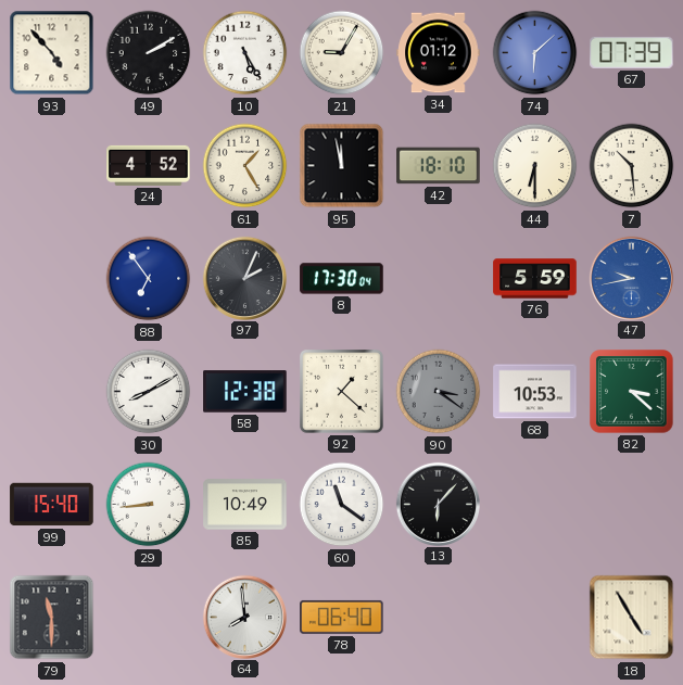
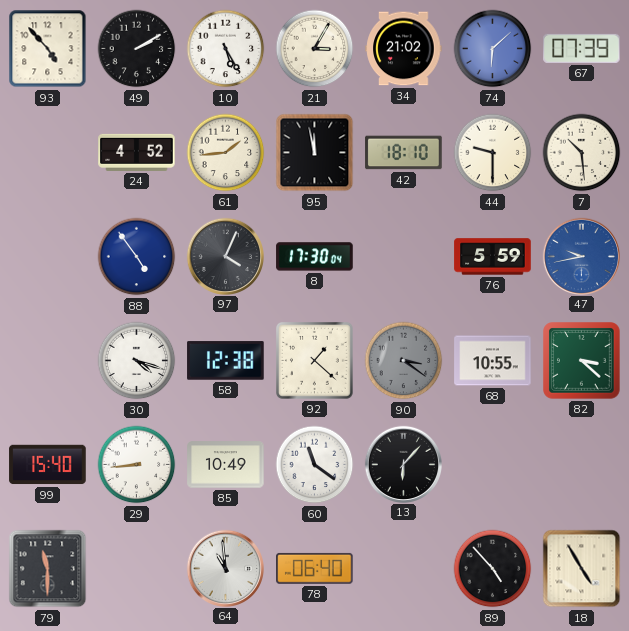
21: 9:05 -> 3:05 (315, 49)
34: 01:12 -> 21:02 (404, 49)
61: 1:25 -> 1:44 (226, 153)
44: 6:30 -> 9:30 (493, 153)
88: 6:54 -> 4:54 (137, 257)
97: 2:04 -> 4:04 (225, 256)
30: 8:10 -> 4:18 (137, 361)
68: 10:53 -> 10:55 (493, 361)
64: 7:59 -> 10:59 (225, 568)
89: none -> 4:53 (493, 569)
